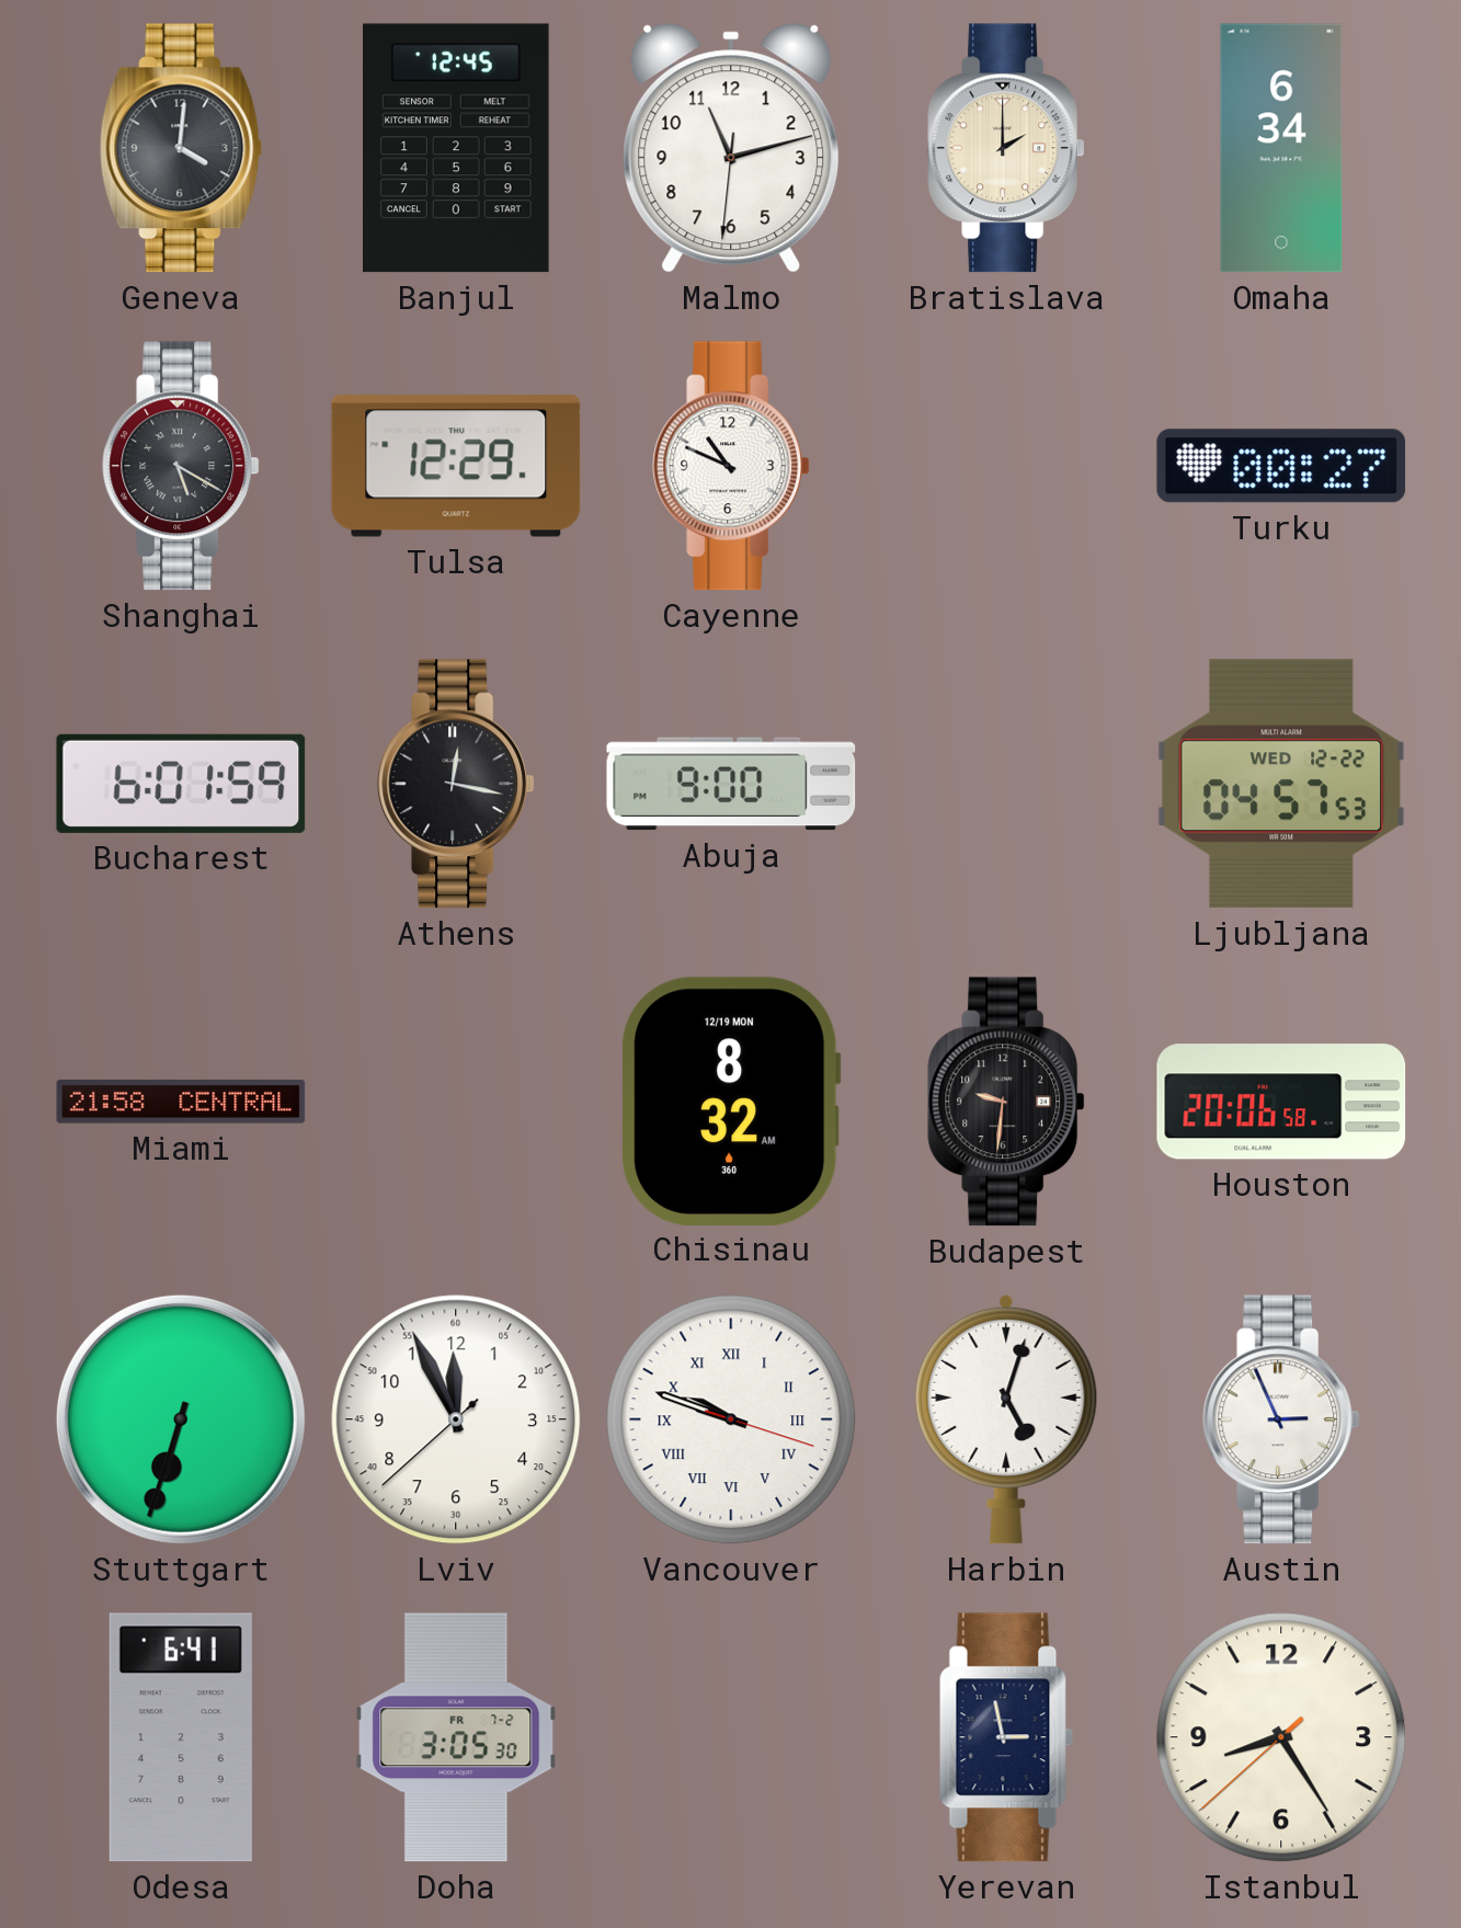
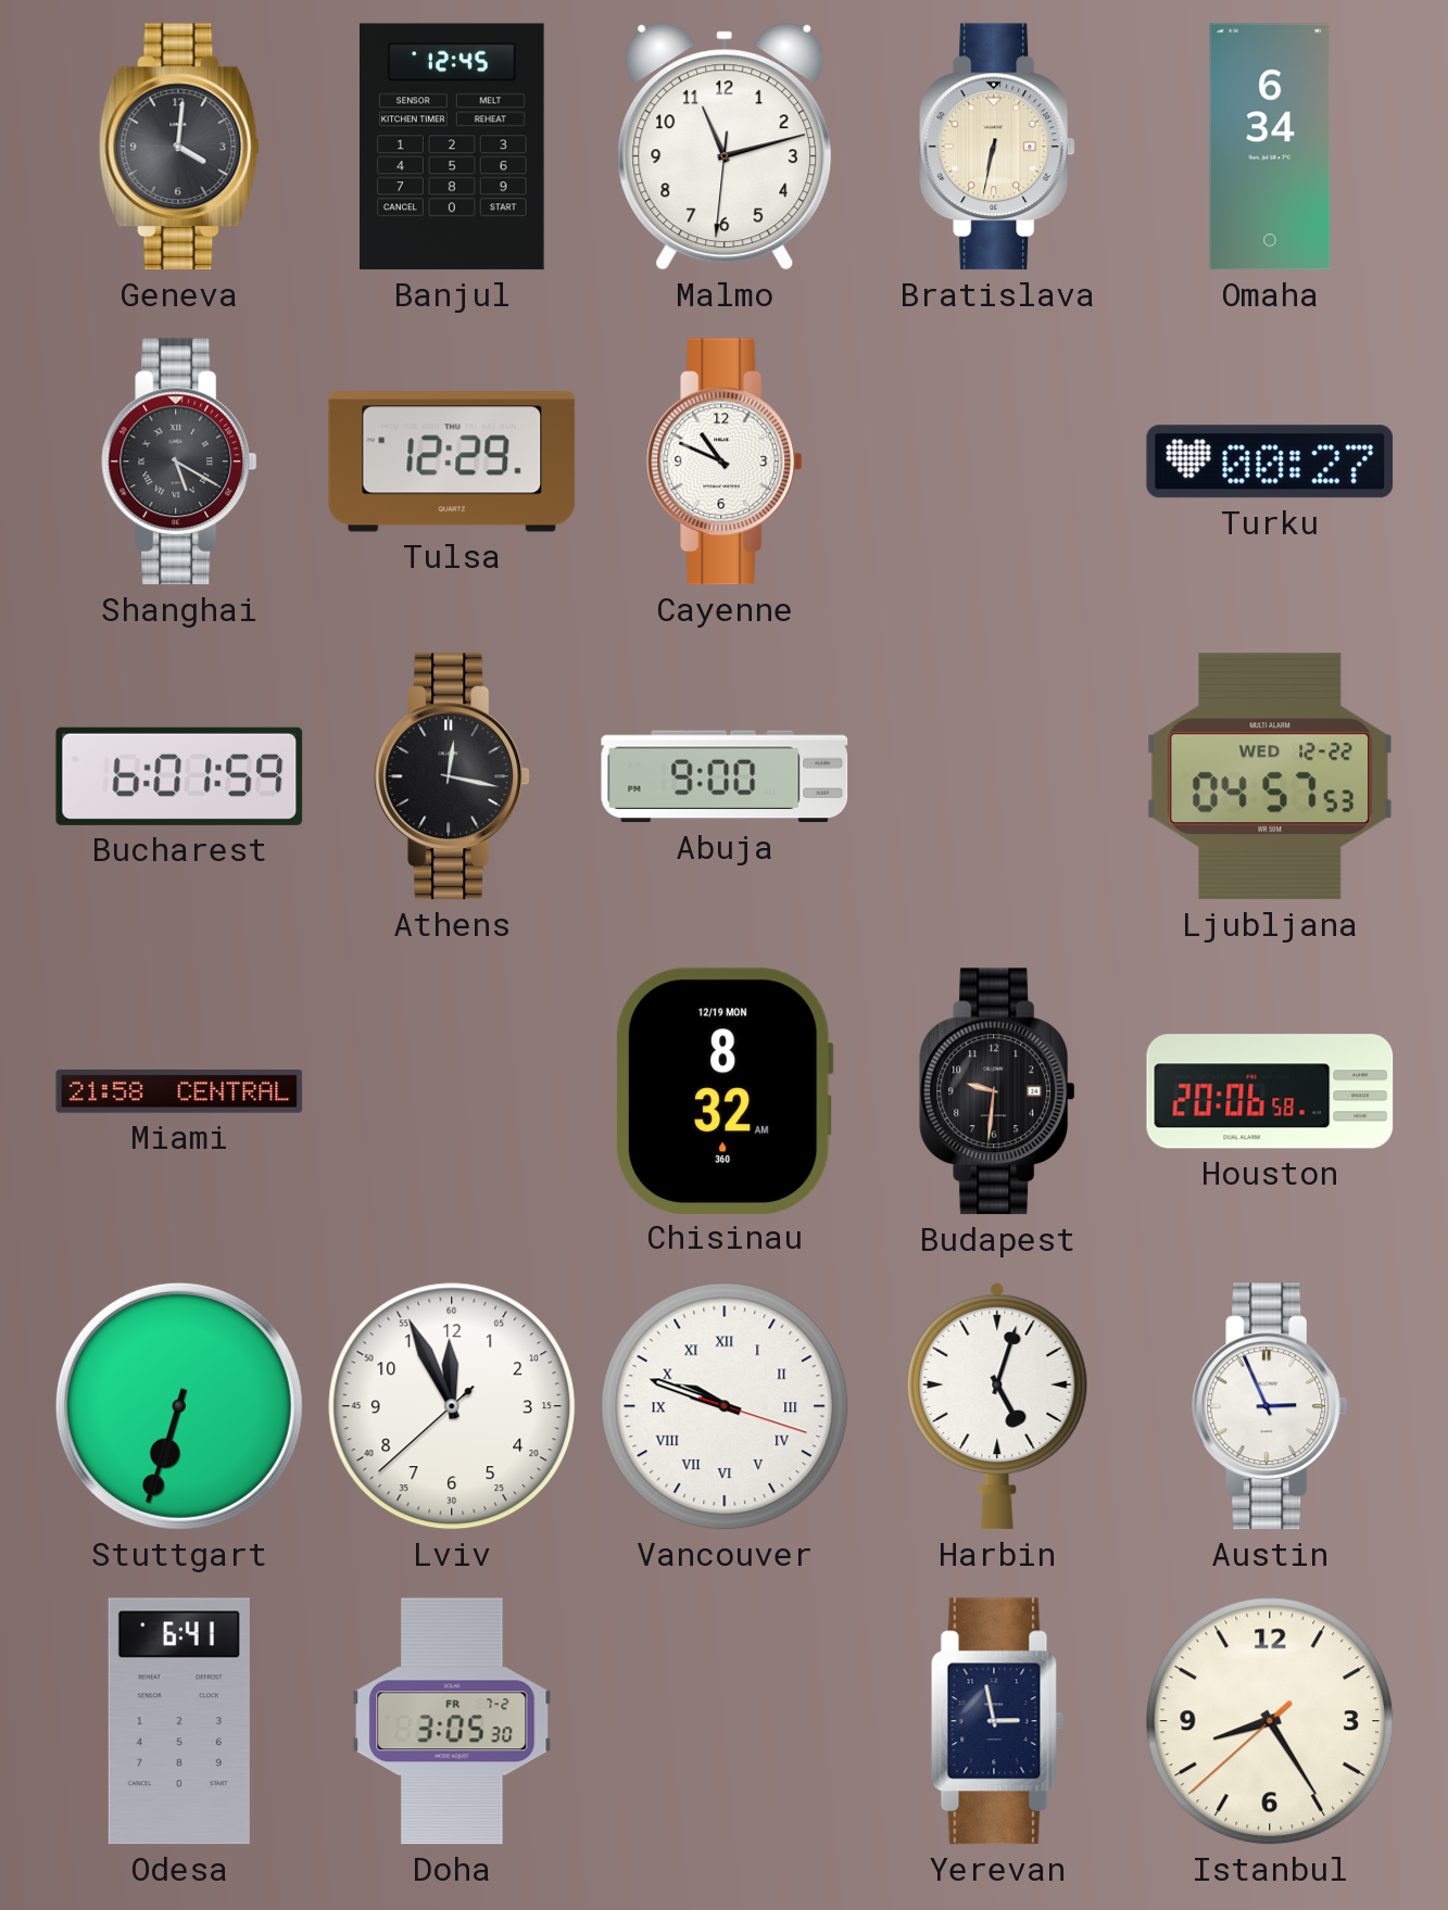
Bratislava: 2:00 -> 6:32 (997, 147)
